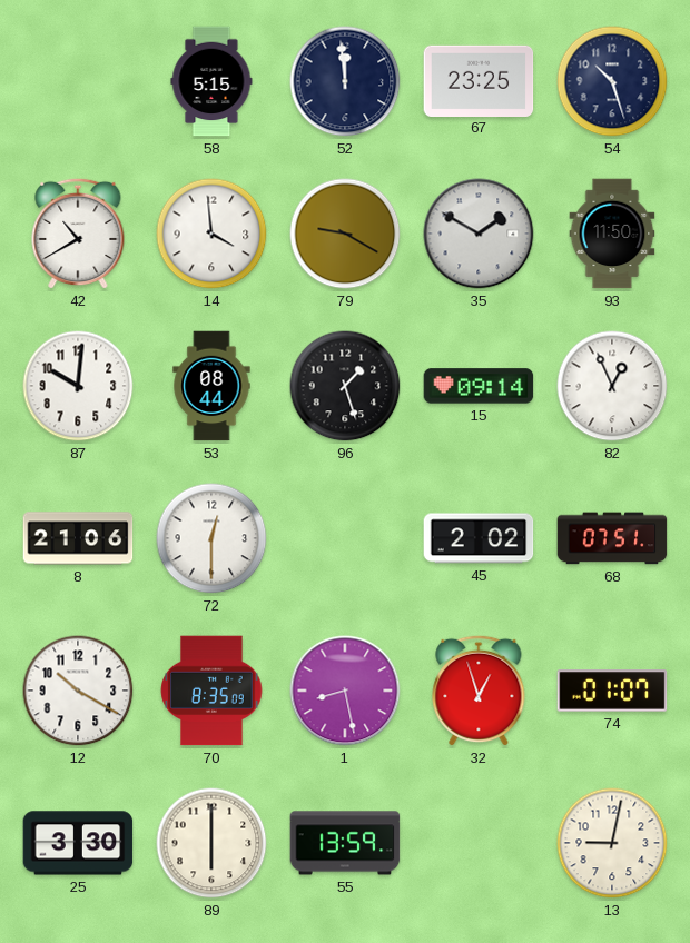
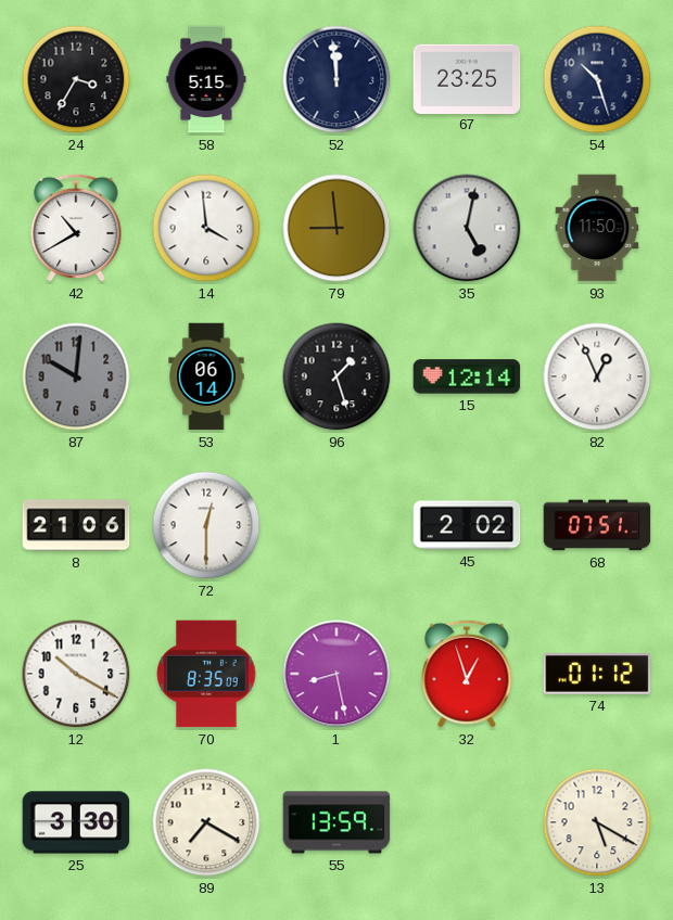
24: none -> 3:35 (76, 79)
79: 9:20 -> 8:59 (336, 228)
35: 1:50 -> 5:02 (467, 228)
87 dial: white -> grey (76, 376)
53: 08:44 -> 06:14 (206, 376)
15: 09:14 -> 12:14 (467, 376)
74: 01:07 -> 01:12 (597, 674)
89: 6:00 -> 7:20 (206, 822)
13: 9:02 -> 5:20 (597, 822)
